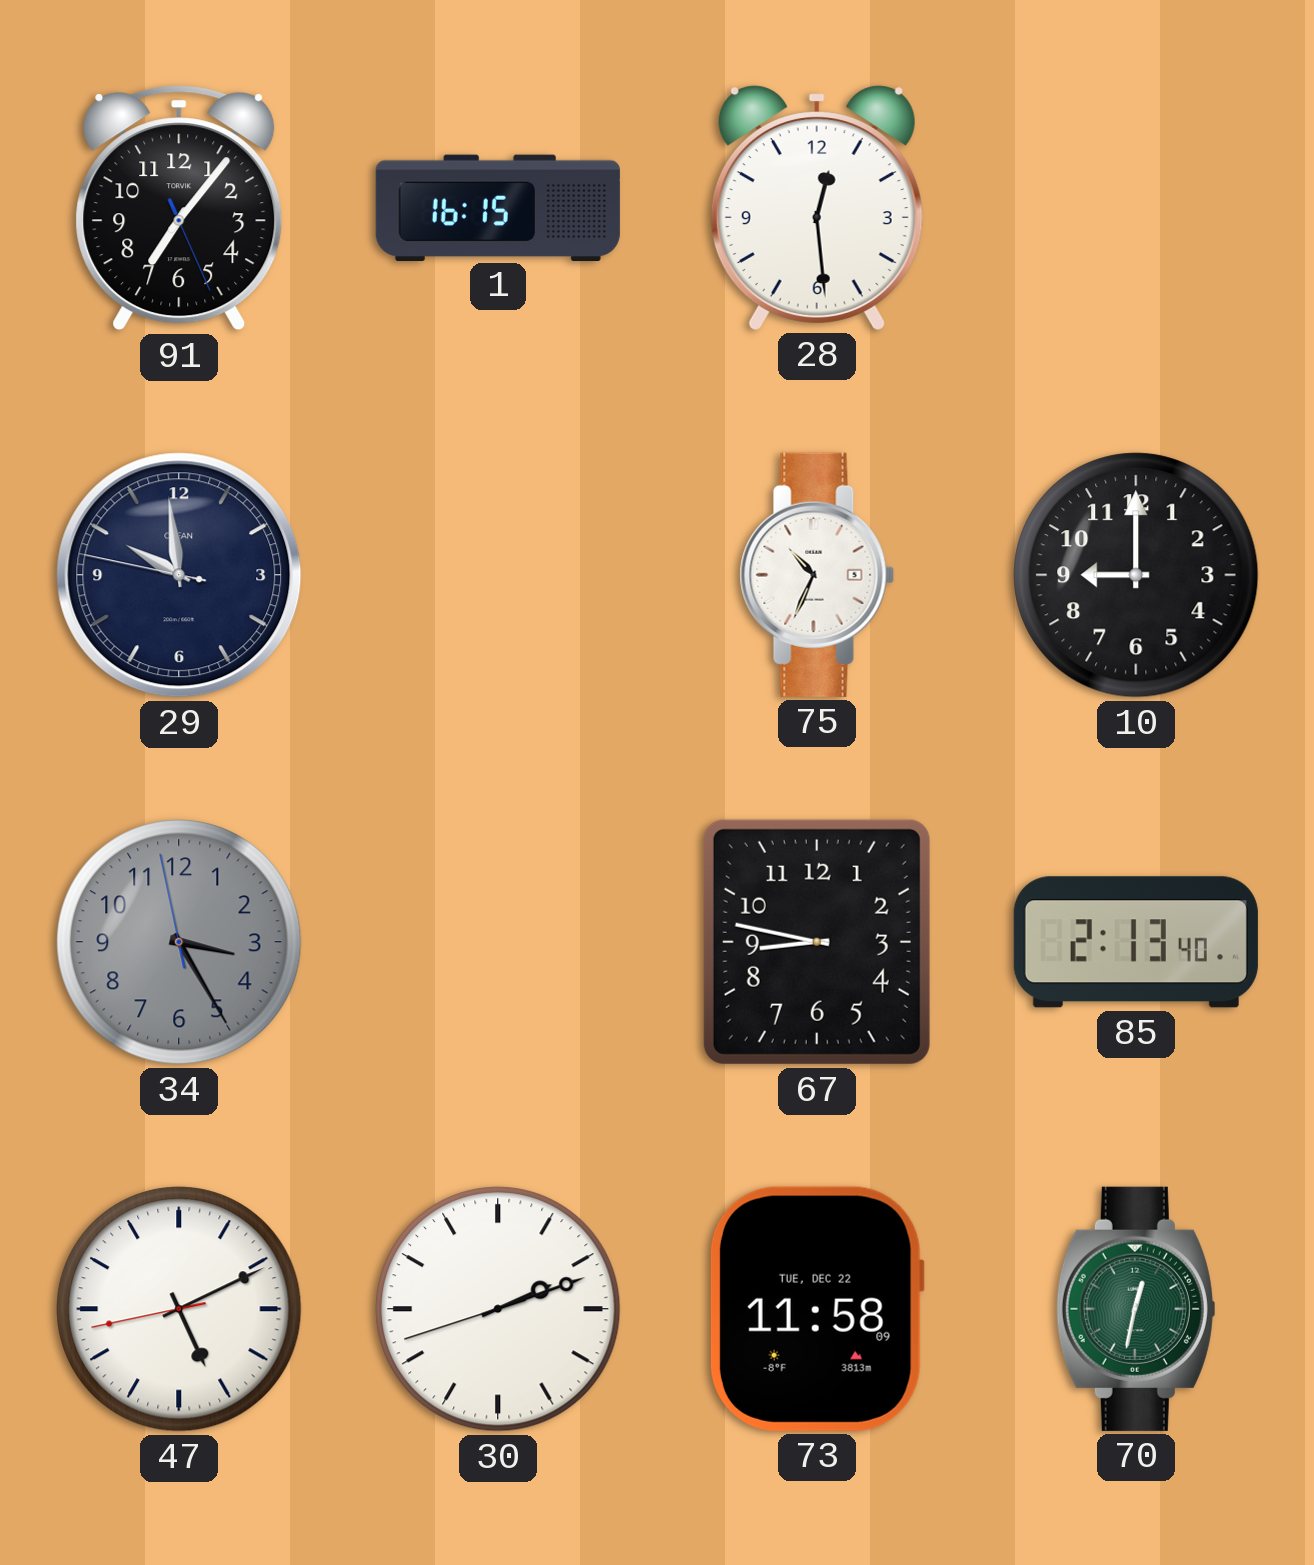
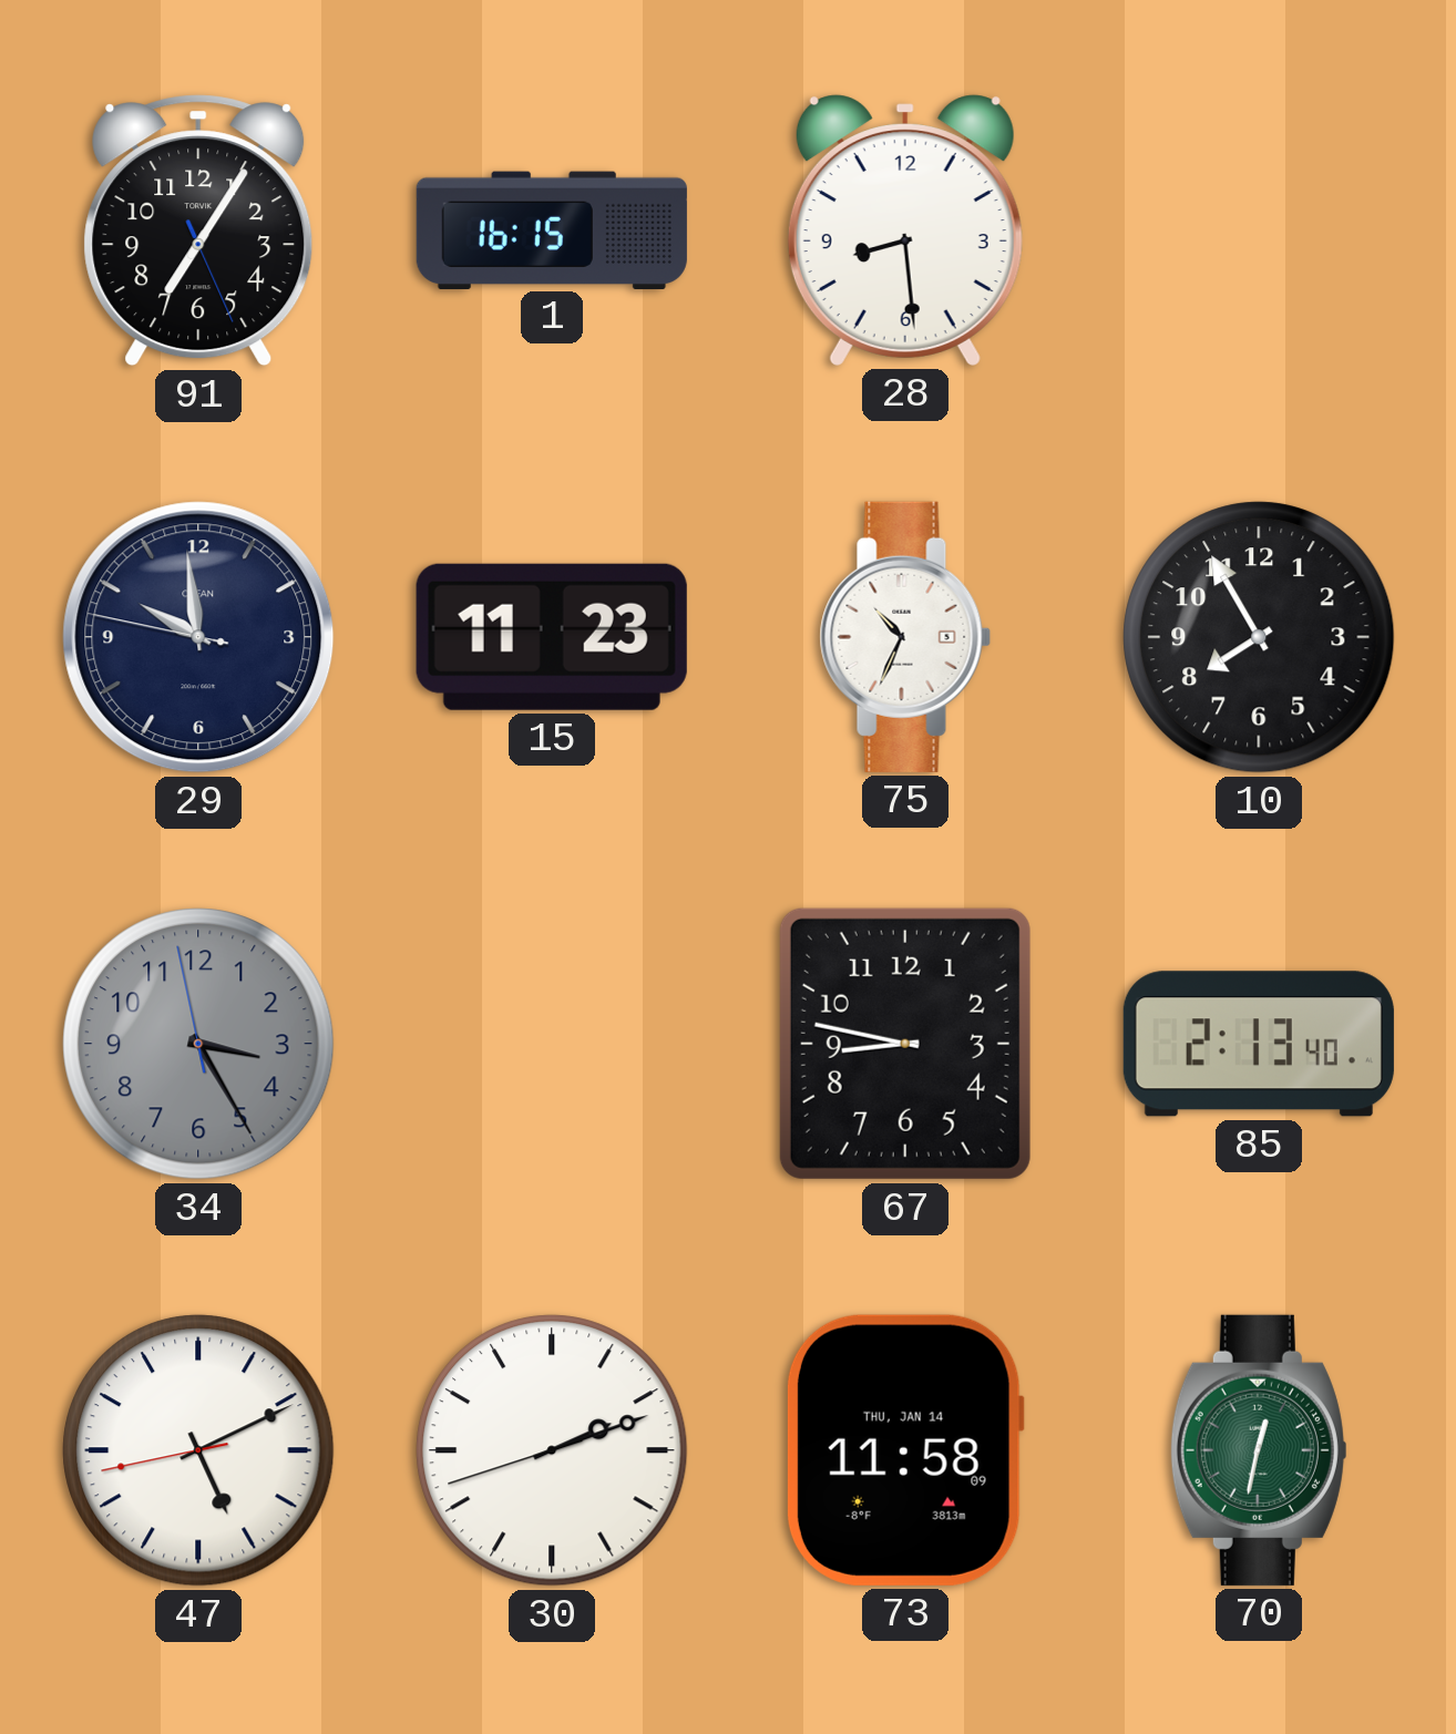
91: 7:06 -> 7:05 (198, 230)
28: 12:29 -> 8:29 (905, 230)
15: none -> 11:23 (552, 637)
10: 9:00 -> 7:55 (1259, 637)
73 date: TUE, DEC 22 -> THU, JAN 14 (905, 1450)
